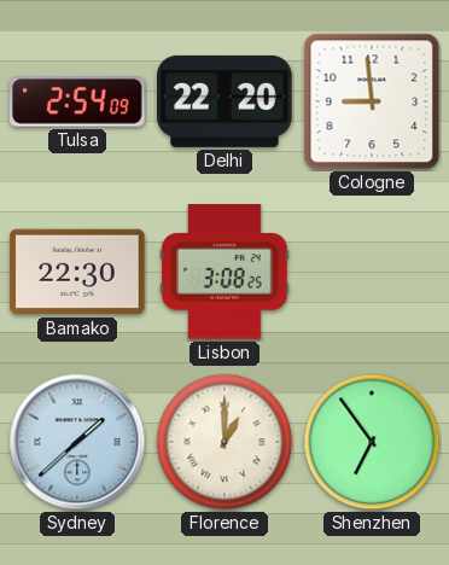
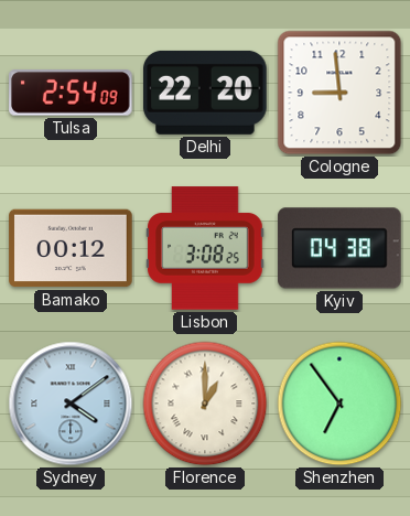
Bamako: 22:30 -> 00:12 (71, 248)
Kyiv: none -> 04:38 (339, 248)
Sydney: 1:38 -> 4:09 (71, 404)
